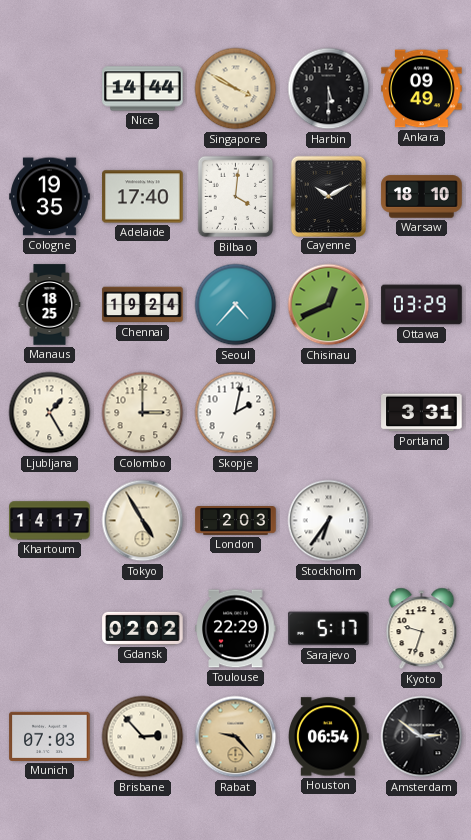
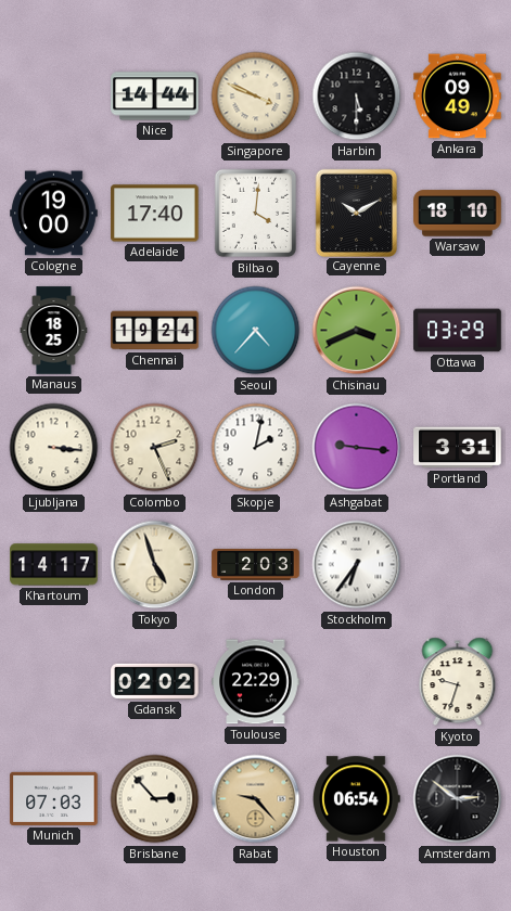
Singapore: 3:50 -> 3:49 (256, 97)
Cologne: 19:35 -> 19:00 (54, 214)
Chisinau: 12:41 -> 3:41 (357, 331)
Ljubljana: 1:25 -> 3:16 (54, 448)
Colombo: 3:00 -> 2:26 (155, 448)
Ashgabat: none -> 9:16 (357, 448)
Tokyo: 4:55 -> 4:57 (155, 565)
Sarajevo: 5:17 -> none (329, 629)
